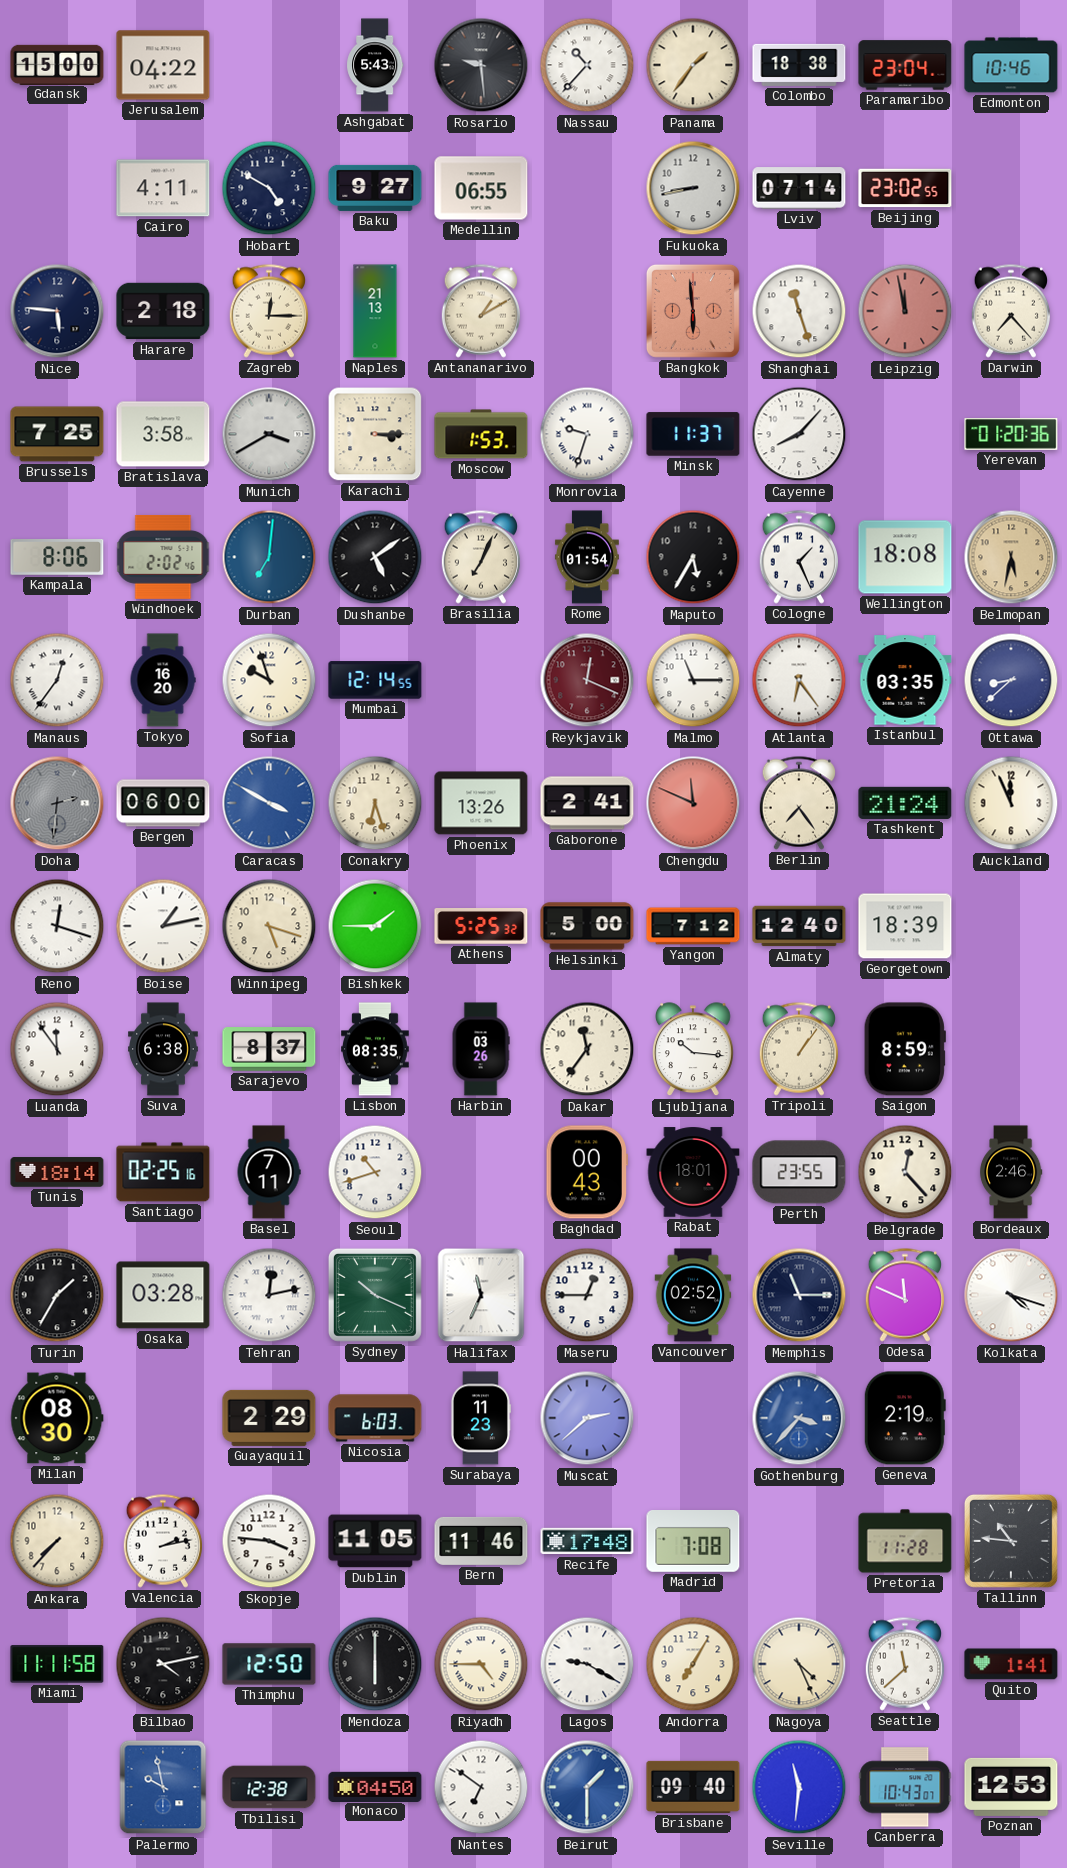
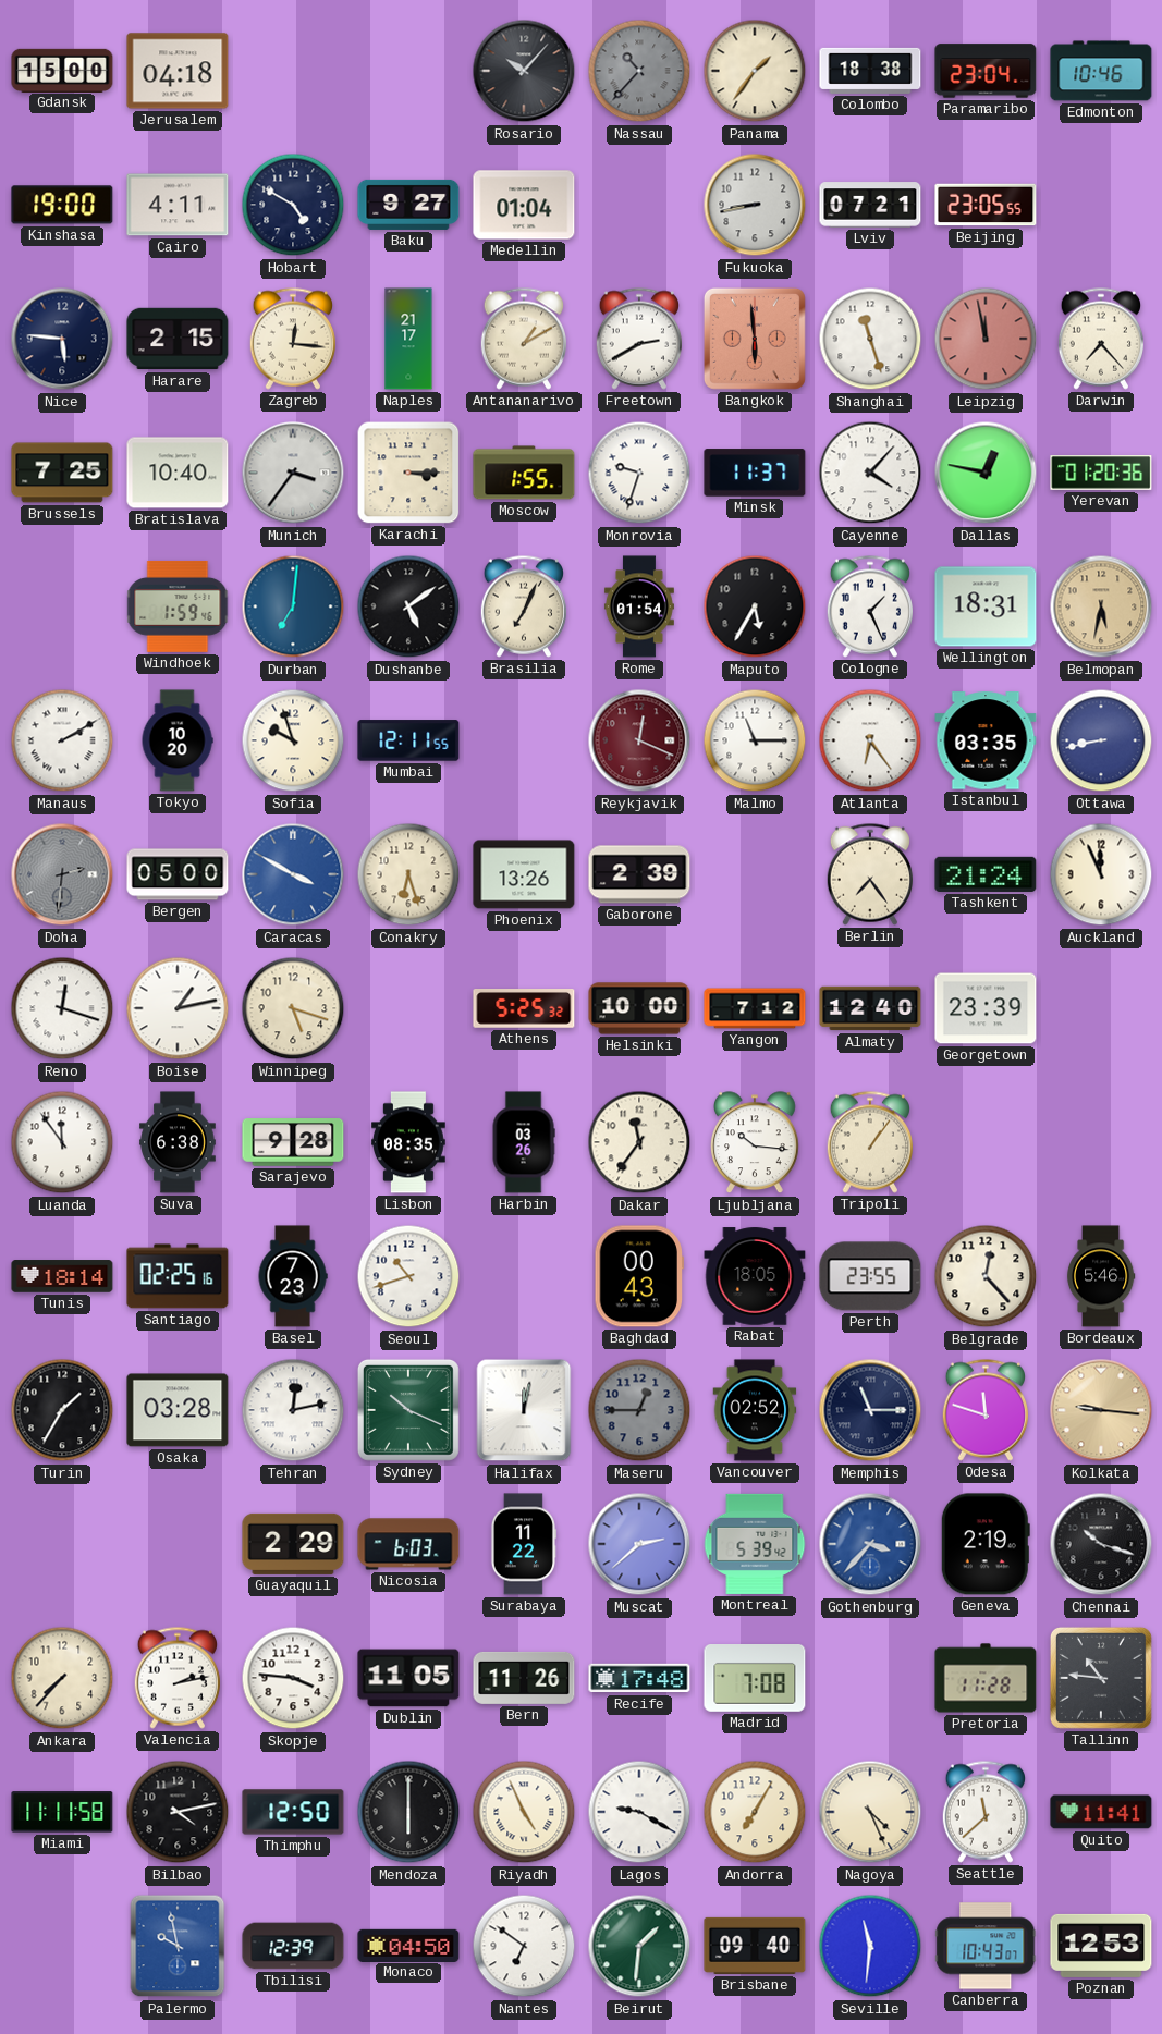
Jerusalem: 04:22 -> 04:18 (178, 71)
Ashgabat: 5:43 -> none (375, 65)
Rosario: 9:29 -> 10:07 (524, 71)
Nassau dial: white -> grey (639, 71)
Kinshasa: none -> 19:00 (62, 205)
Medellin: 06:55 -> 01:04 (524, 205)
Lviv: 07:14 -> 07:21 (870, 205)
Beijing: 23:02 -> 23:05 (986, 205)
Harare: 2:18 -> 2:15 (178, 339)
Zagreb: 12:15 -> 12:16 (292, 339)
Naples: 21:13 -> 21:17 (408, 339)
Freetown: none -> 2:40 (638, 339)
Bratislava: 3:58 -> 10:40 (178, 473)
Munich: 3:40 -> 3:36 (293, 473)
Moscow: 1:53 -> 1:55 (524, 473)
Cayenne: 8:07 -> 4:07 (870, 473)
Dallas: none -> 12:47 (986, 473)
Kampala: 8:06 -> none (57, 558)
Windhoek: 2:02 -> 1:59 (178, 606)
Wellington: 18:08 -> 18:31 (986, 606)
Manaus: 12:36 -> 2:10 (62, 740)
Tokyo: 16:20 -> 10:20 (178, 740)
Mumbai: 12:14 -> 12:11 (408, 740)
Ottawa: 8:38 -> 8:43 (1101, 740)
Bergen: 06:00 -> 05:00 (178, 874)
Gaborone: 2:41 -> 2:39 (639, 874)
Chengdu: 11:49 -> none (693, 803)
Bishkek: 1:45 -> none (375, 926)
Helsinki: 5:00 -> 10:00 (639, 1008)
Georgetown: 18:39 -> 23:39 (986, 1008)
Sarajevo: 8:37 -> 9:28 (293, 1142)
Saigon: 8:59 -> none (905, 1049)
Basel: 7:11 -> 7:23 (293, 1276)
Rabat: 18:01 -> 18:05 (755, 1276)
Bordeaux: 2:46 -> 5:46 (1101, 1276)
Halifax: 11:34 -> 12:02 (524, 1410)
Maseru dial: white -> grey (639, 1410)
Odesa: 11:49 -> 11:48 (984, 1410)
Kolkata: 4:18 -> 9:16 (1101, 1410)
Kolkata dial: white -> champagne (1101, 1410)
Milan: 08:30 -> none (57, 1418)
Surabaya: 11:23 -> 11:22 (523, 1544)
Montreal: none -> 5:39 (755, 1544)
Chennai: none -> 10:18 (1101, 1544)
Bern: 11:46 -> 11:26 (524, 1678)
Riyadh: 4:45 -> 4:56 (524, 1812)
Quito: 1:41 -> 11:41 (1101, 1812)
Tbilisi: 12:38 -> 12:39 (293, 1946)
Beirut: 1:30 -> 1:31 (639, 1946)
Beirut dial: blue -> green (639, 1946)
